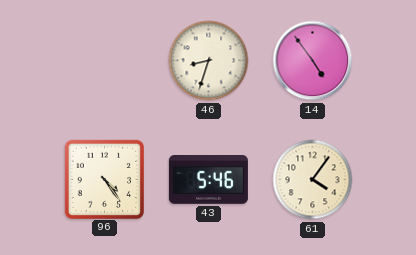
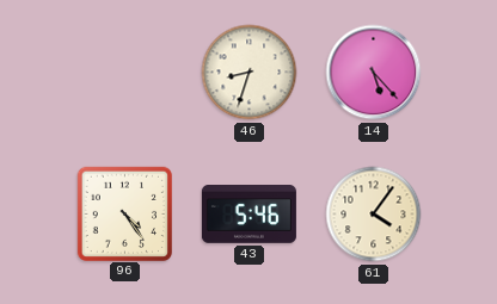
14: 4:54 -> 5:23 (374, 73)
